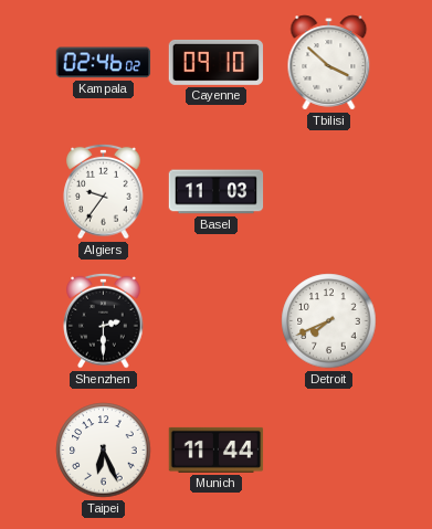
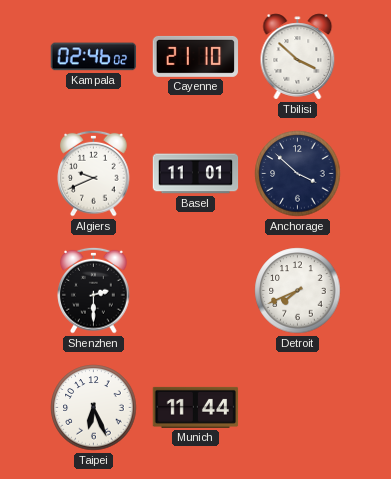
Cayenne: 09:10 -> 21:10 (196, 56)
Algiers: 9:36 -> 9:41 (94, 173)
Basel: 11:03 -> 11:01 (196, 174)
Anchorage: none -> 3:52 (298, 174)
